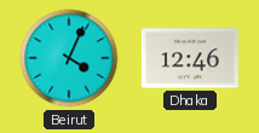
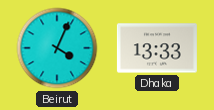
Dhaka: 12:46 -> 13:33 (157, 48)
